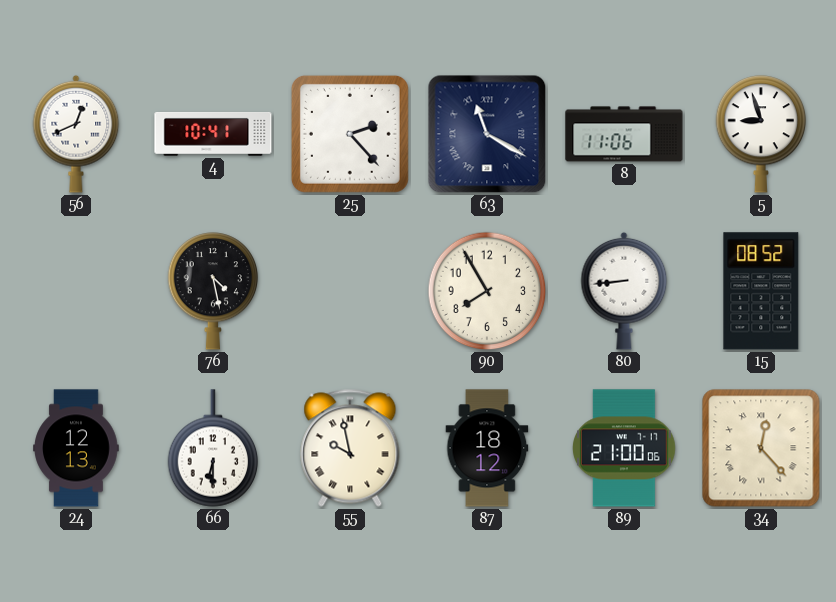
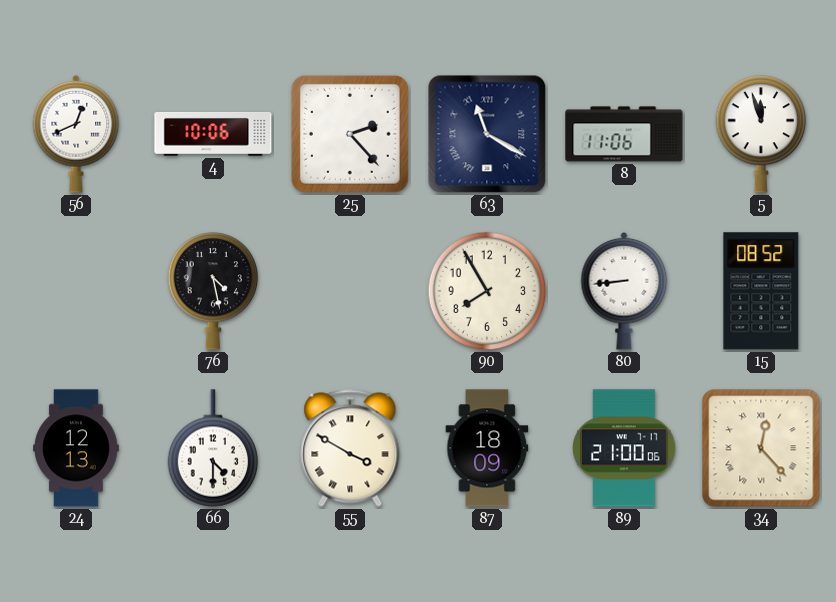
4: 10:41 -> 10:06 (213, 134)
5: 8:57 -> 11:57 (761, 134)
66: 6:30 -> 4:30 (213, 448)
55: 9:58 -> 3:50 (350, 448)
87: 18:12 -> 18:09 (487, 448)
